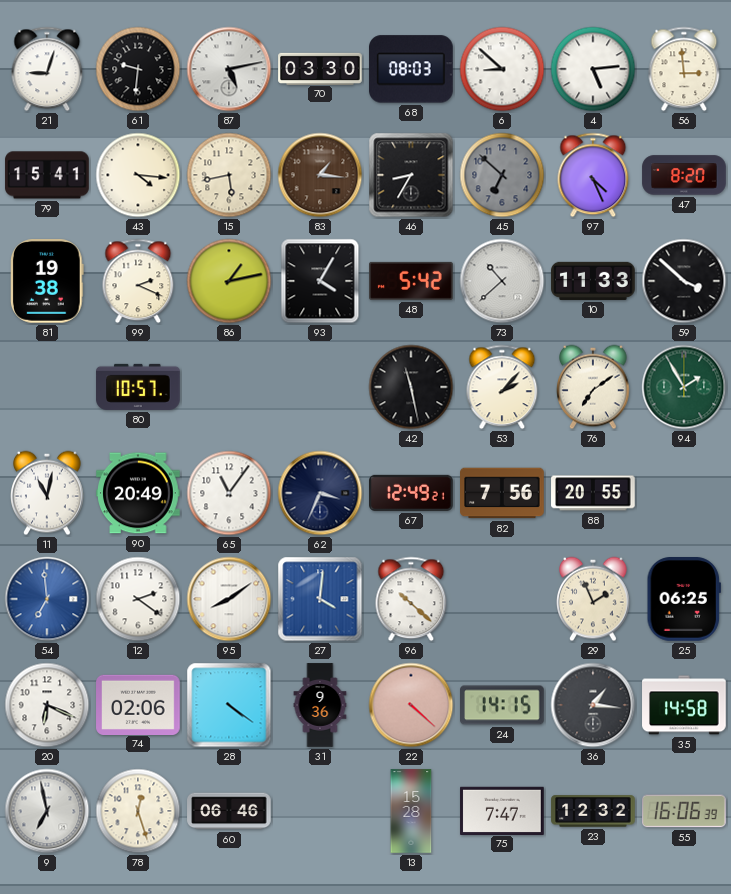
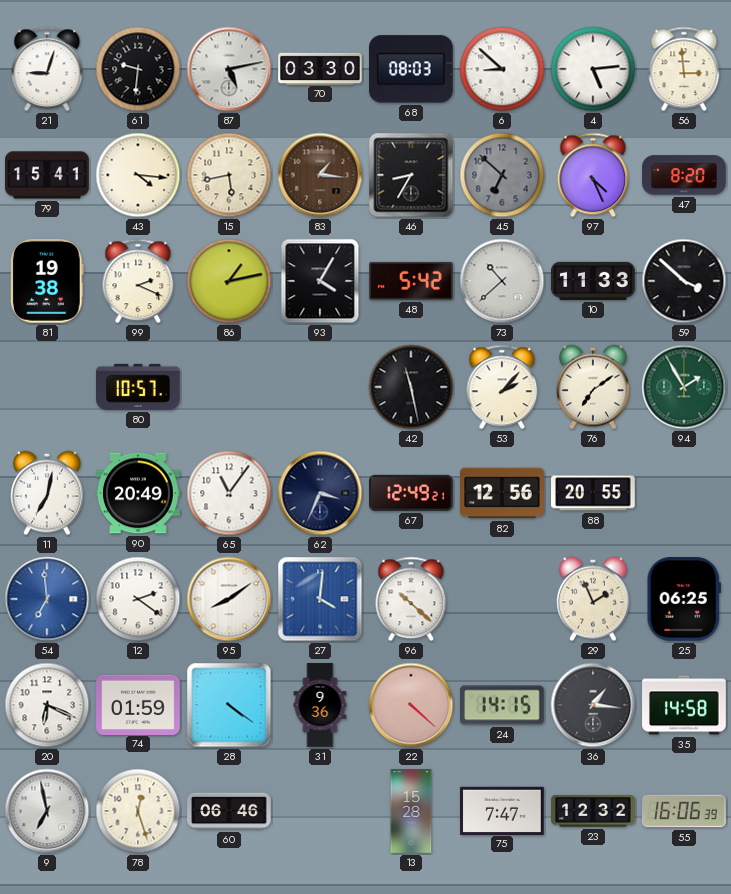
11: 11:02 -> 7:02 (48, 493)
82: 7:56 -> 12:56 (502, 493)
74: 02:06 -> 01:59 (138, 704)
